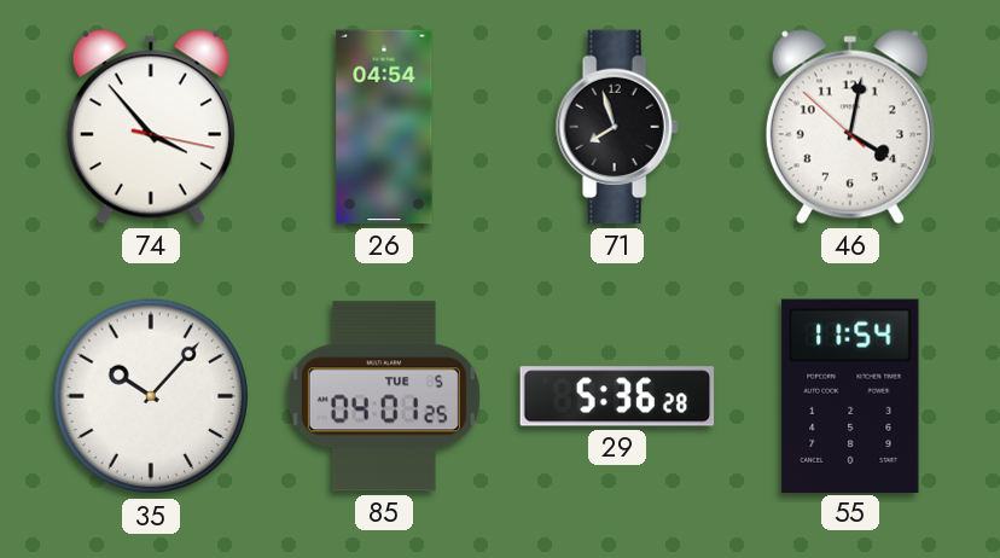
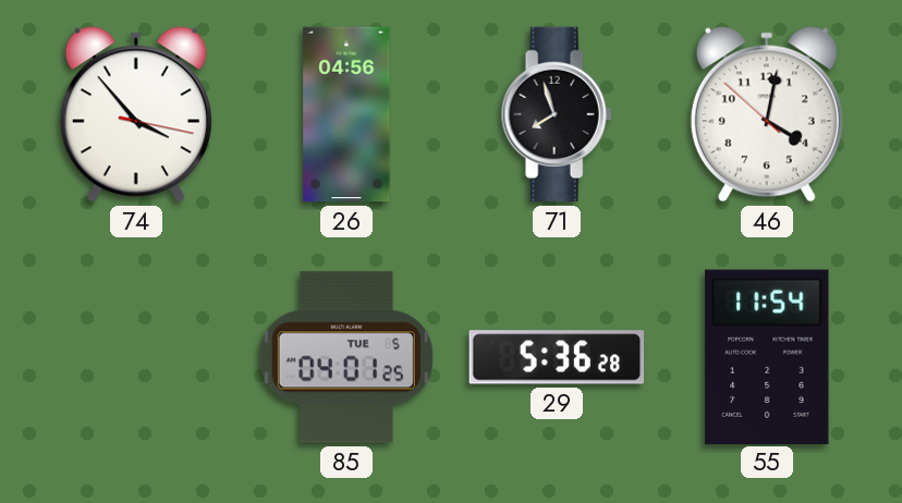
26: 04:54 -> 04:56 (346, 114)
35: 10:07 -> none (151, 396)
